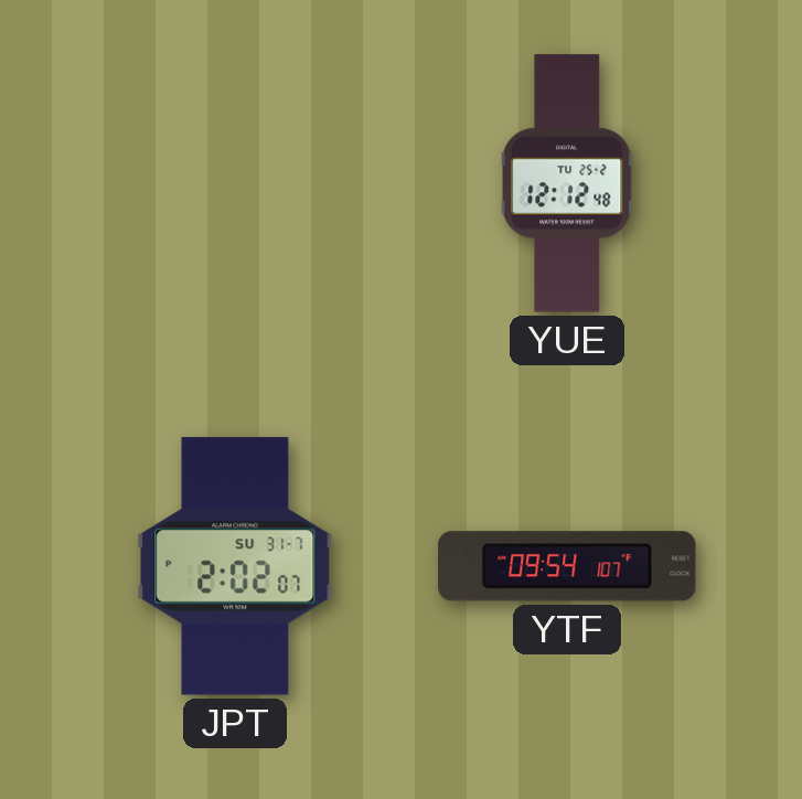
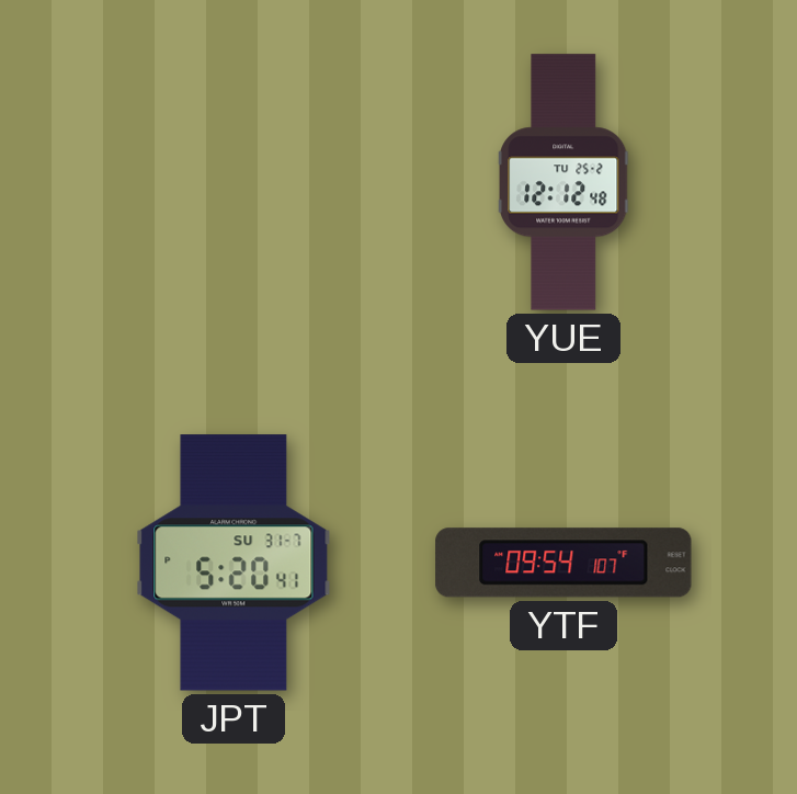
JPT: 2:02 -> 5:20 (234, 563)
